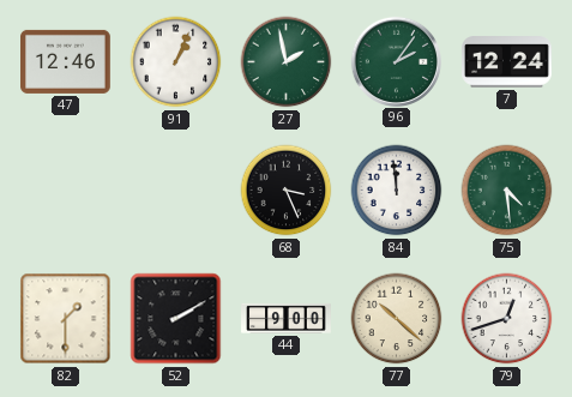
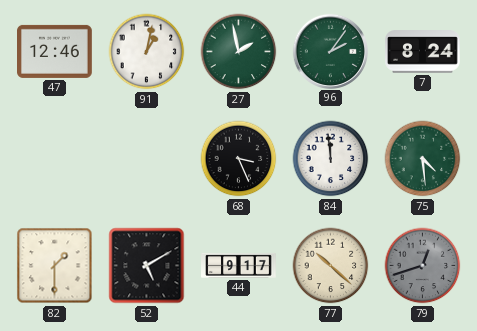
91: 1:04 -> 1:02 (147, 52)
7: 12:24 -> 8:24 (423, 52)
52: 2:10 -> 5:10 (147, 266)
44: 9:00 -> 9:17 (239, 265)
79 dial: white -> grey (423, 266)
